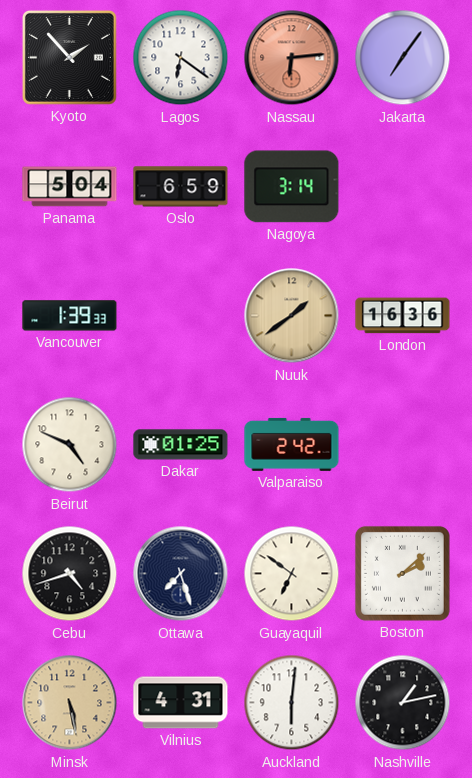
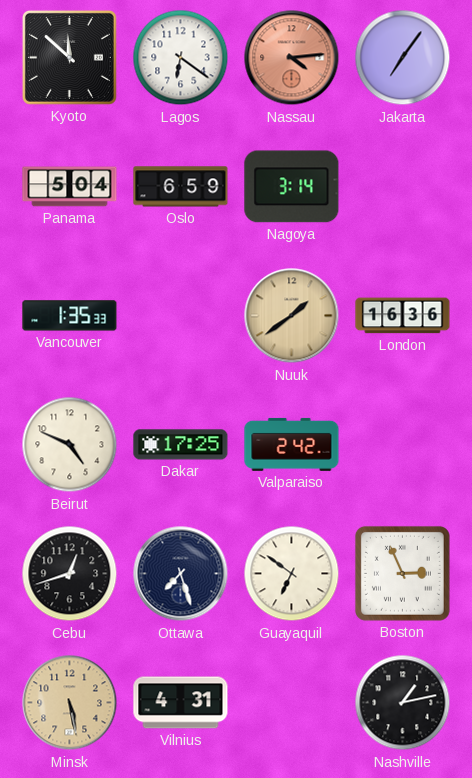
Kyoto: 1:53 -> 11:52 (69, 57)
Nassau: 6:14 -> 4:14 (292, 58)
Vancouver: 1:39 -> 1:35 (70, 316)
Dakar: 01:25 -> 17:25 (181, 445)
Cebu: 4:42 -> 12:42 (70, 574)
Boston: 2:08 -> 2:56 (402, 573)
Auckland: 6:01 -> none (292, 703)
